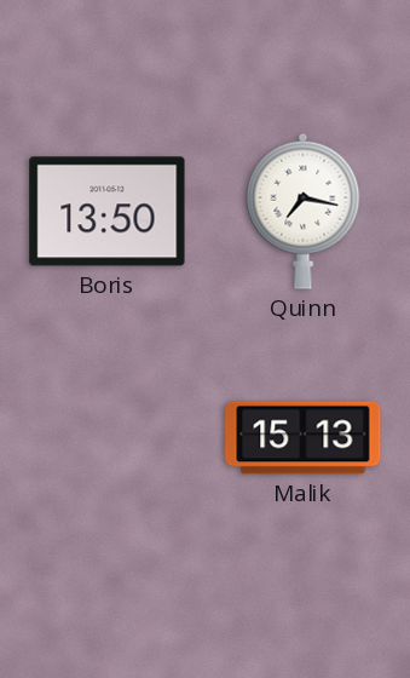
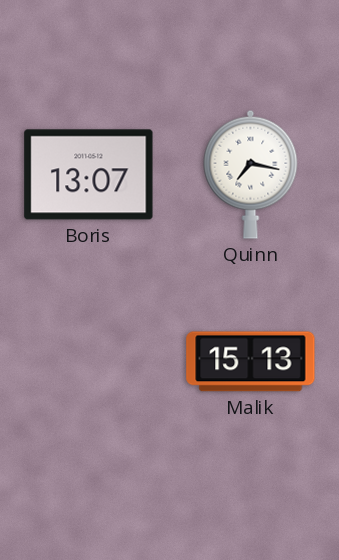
Boris: 13:50 -> 13:07 (89, 175)
